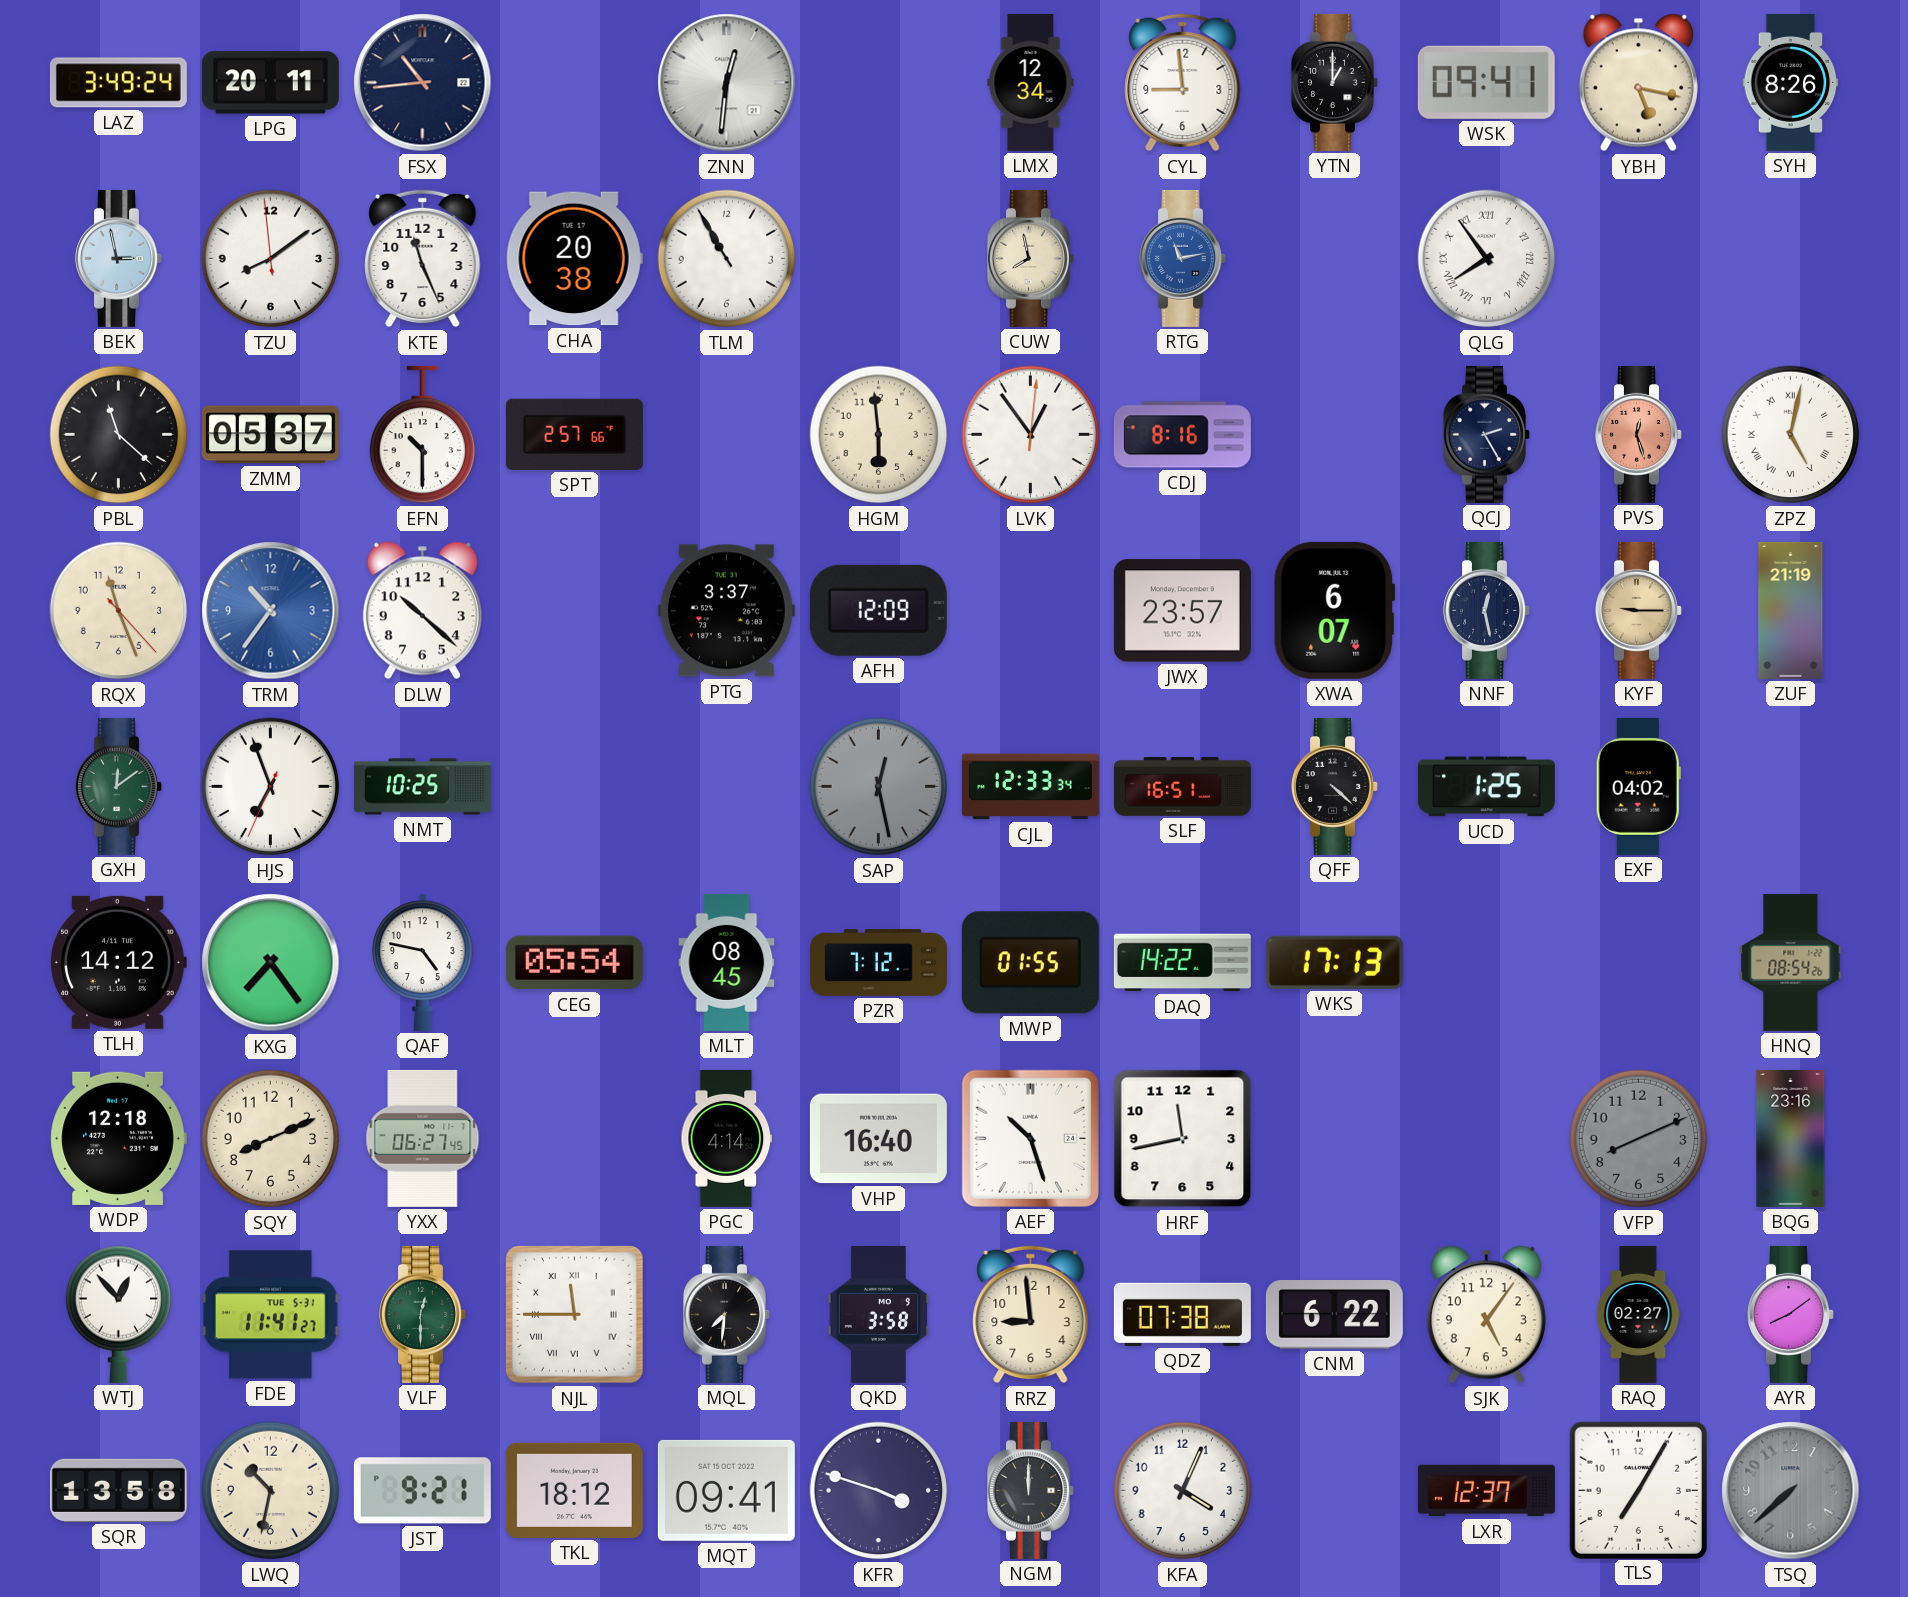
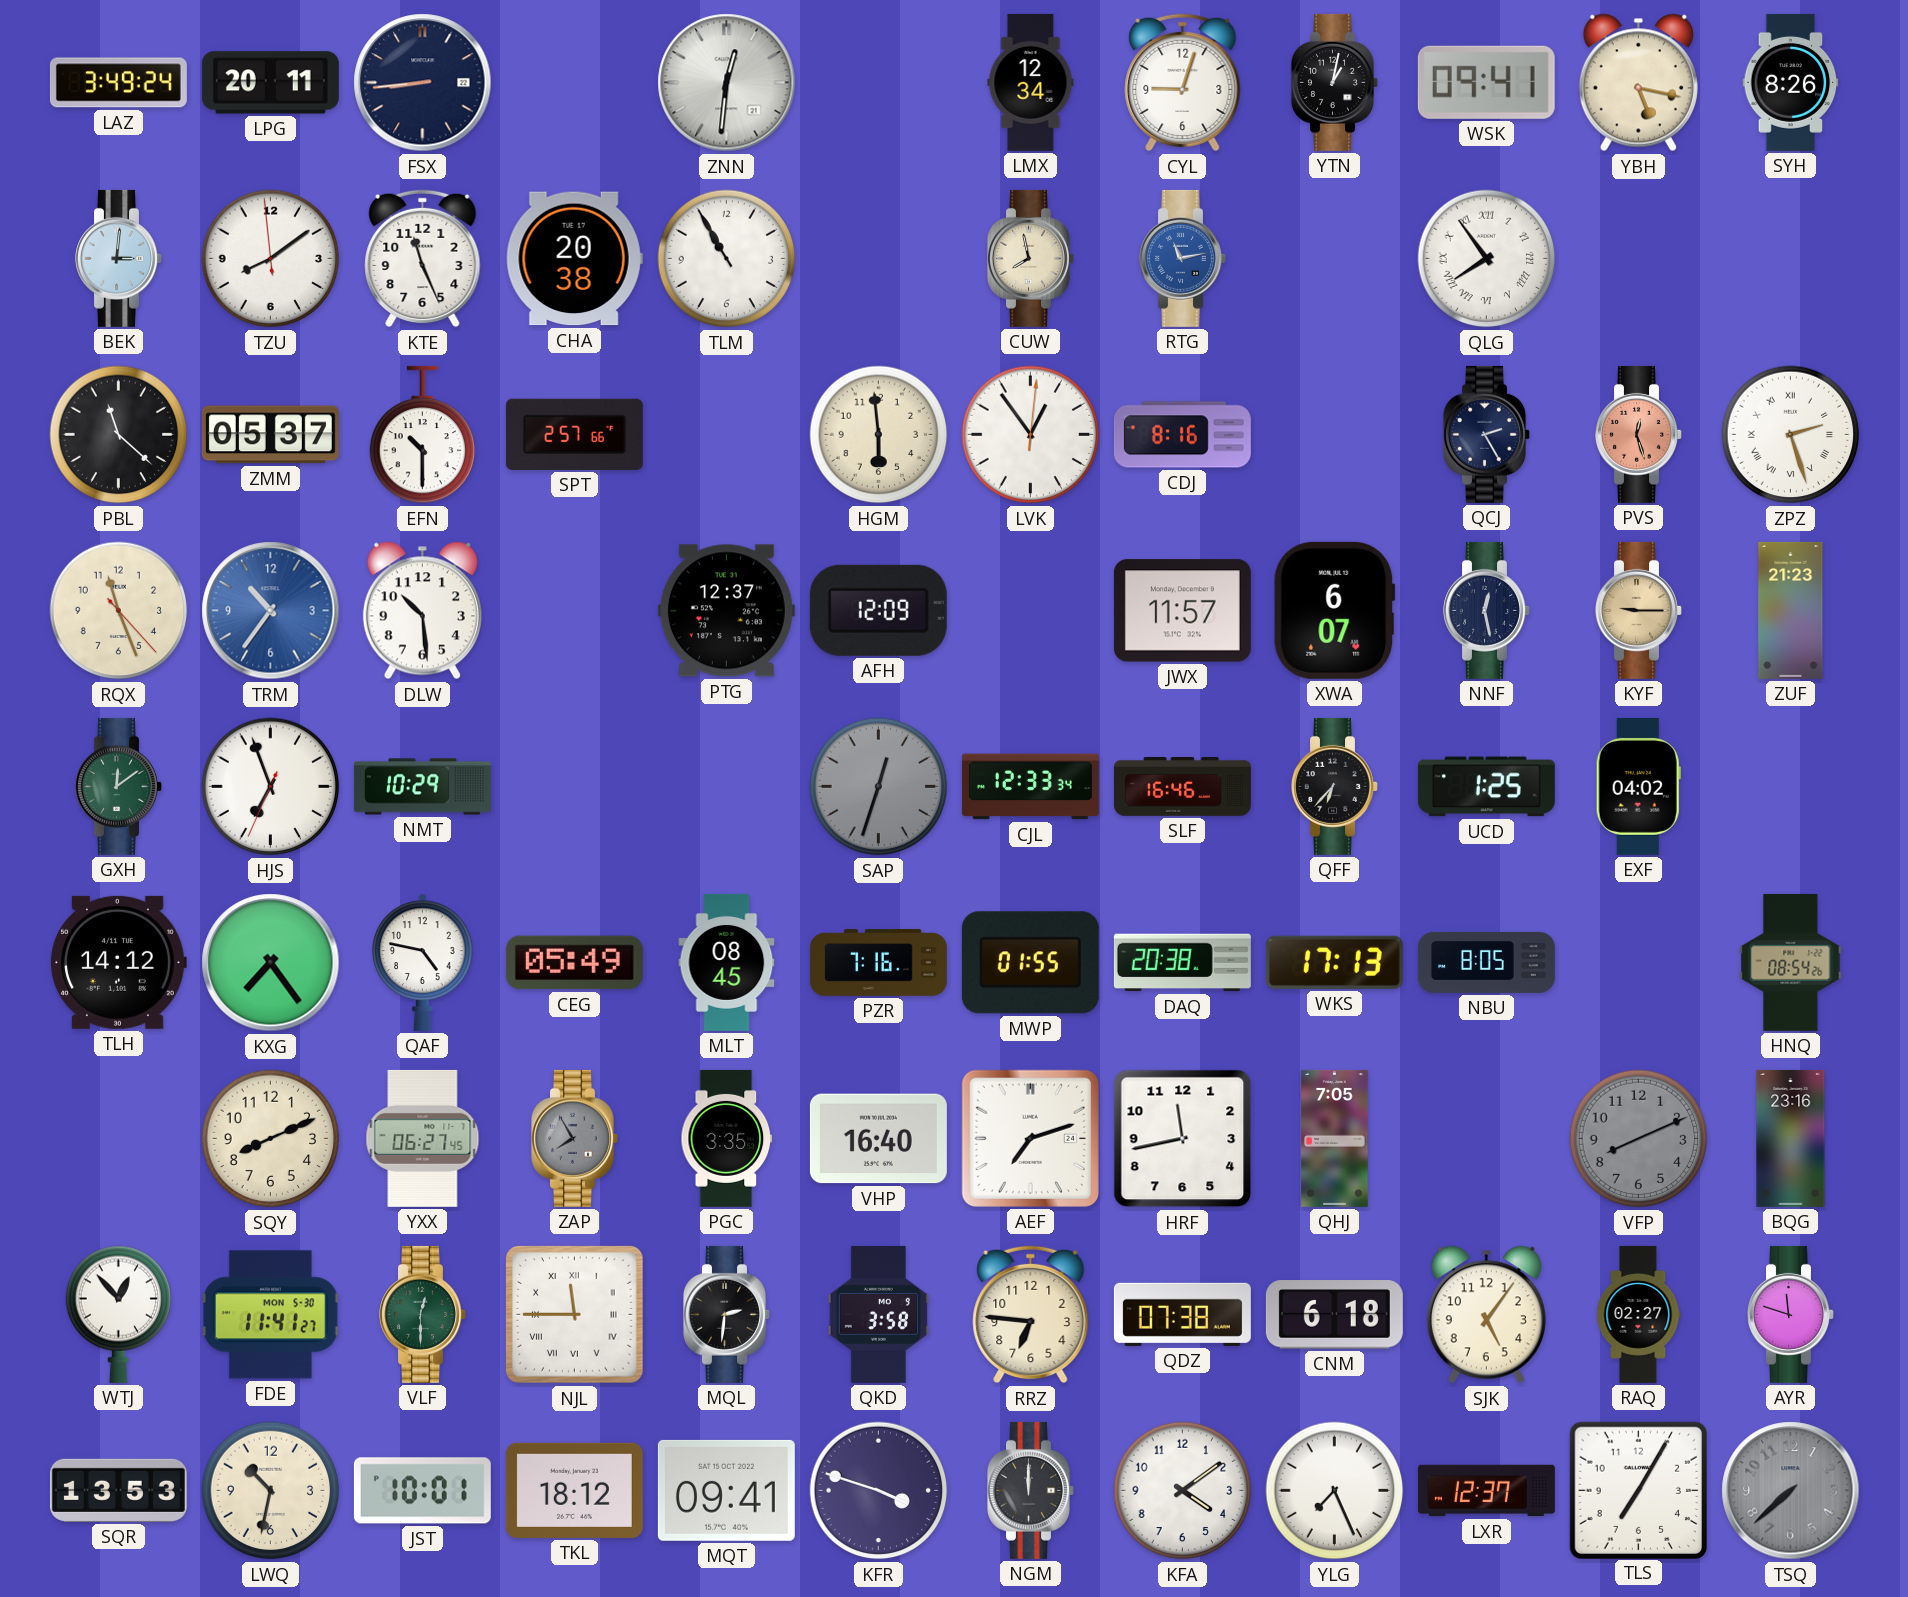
FSX: 10:44 -> 8:44 (423, 83)
CYL: 8:59 -> 9:03 (1183, 83)
YTN: 1:00 -> 1:02 (1335, 82)
BEK: 2:58 -> 3:01 (119, 258)
ZPZ: 5:02 -> 2:27 (1791, 435)
DLW: 10:22 -> 10:29 (422, 611)
PTG: 3:37 -> 12:37 (726, 611)
JWX: 23:57 -> 11:57 (1182, 611)
ZUF: 21:19 -> 21:23 (1791, 610)
NMT: 10:25 -> 10:29 (422, 787)
SAP: 12:28 -> 12:33 (879, 787)
SLF: 16:51 -> 16:46 (1182, 787)
QFF: 4:22 -> 6:37 (1335, 786)
CEG: 05:54 -> 05:49 (574, 963)
PZR: 7:12 -> 7:16 (878, 963)
DAQ: 14:22 -> 20:38 (1182, 963)
NBU: none -> 8:05 (1486, 962)
WDP: 12:18 -> none (118, 1138)
ZAP: none -> 7:55 (575, 1138)
PGC: 4:14 -> 3:35 (727, 1138)
AEF: 10:27 -> 7:12 (1030, 1138)
QHJ: none -> 7:05 (1335, 1138)
FDE date: TUE 5-31 -> MON 5-30 (270, 1315)
MQL: 7:31 -> 2:31 (727, 1314)
RRZ: 8:59 -> 6:46 (1031, 1315)
CNM: 6:22 -> 6:18 (1334, 1315)
AYR: 8:09 -> 11:48 (1791, 1314)
SQR: 13:58 -> 13:53 (118, 1490)
JST: 9:21 -> 10:01 (422, 1491)
KFA: 4:04 -> 4:09 (1183, 1491)
YLG: none -> 7:26 (1335, 1491)
